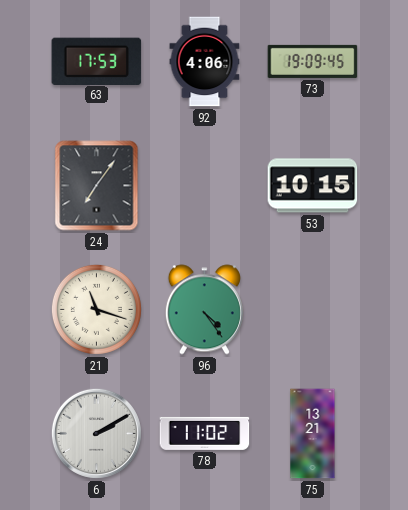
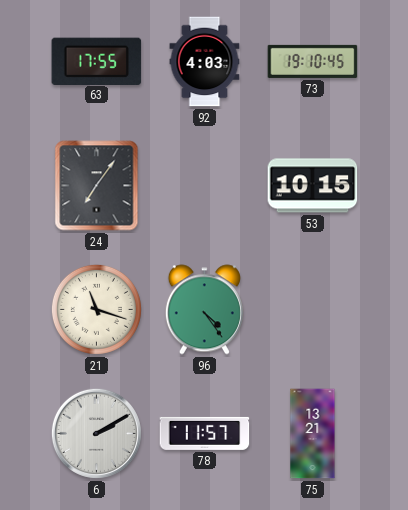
63: 17:53 -> 17:55 (97, 61)
92: 4:06 -> 4:03 (205, 62)
73: 19:09 -> 19:10 (313, 61)
78: 11:02 -> 11:57 (205, 433)
